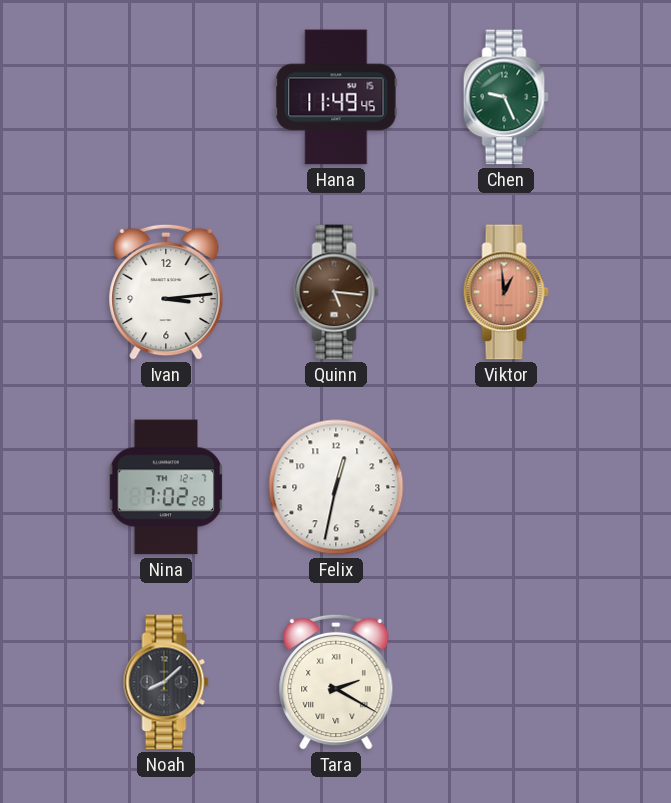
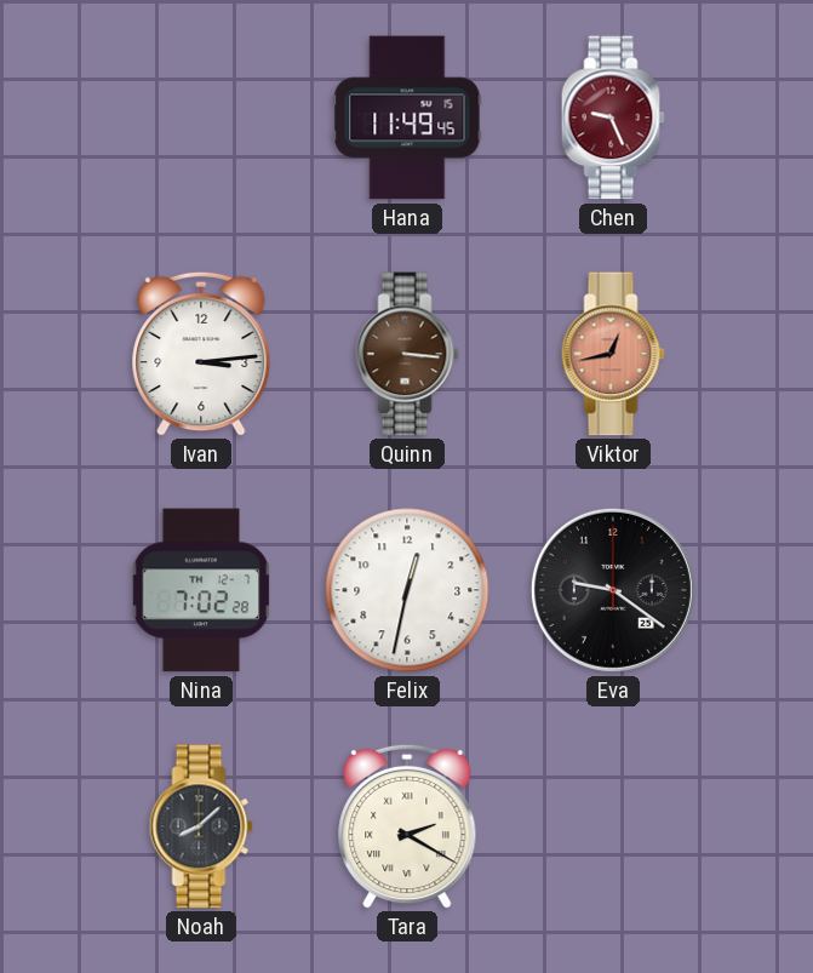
Chen dial: green -> burgundy (613, 118)
Quinn: 5:16 -> 3:16 (407, 354)
Viktor: 12:59 -> 12:43 (613, 354)
Eva: none -> 9:21 (613, 590)
